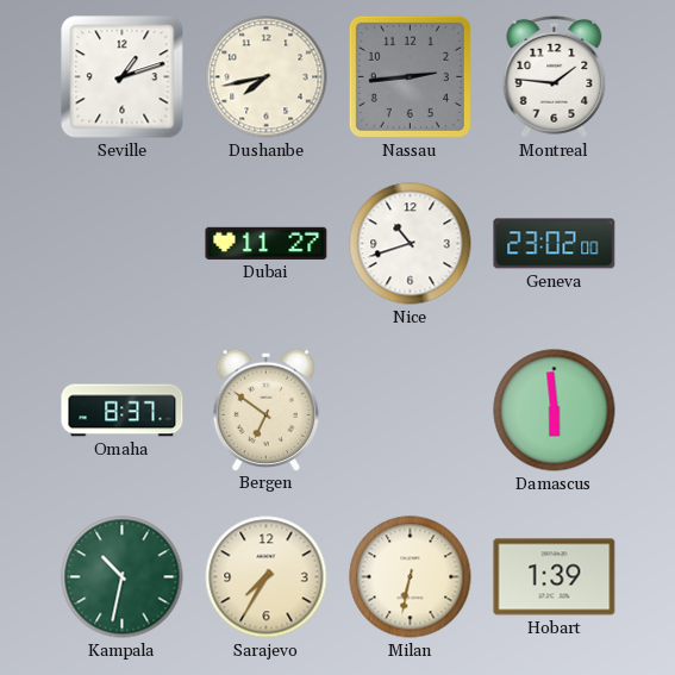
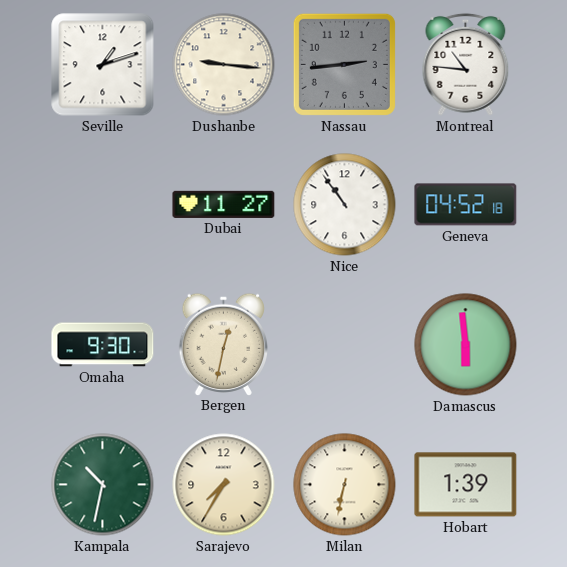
Dushanbe: 7:43 -> 9:16 (224, 65)
Montreal: 1:46 -> 10:46 (466, 64)
Nice: 10:42 -> 10:54 (345, 205)
Geneva: 23:02 -> 04:52 (466, 205)
Omaha: 8:37 -> 9:30 (103, 345)
Bergen: 6:51 -> 12:32 (223, 344)
